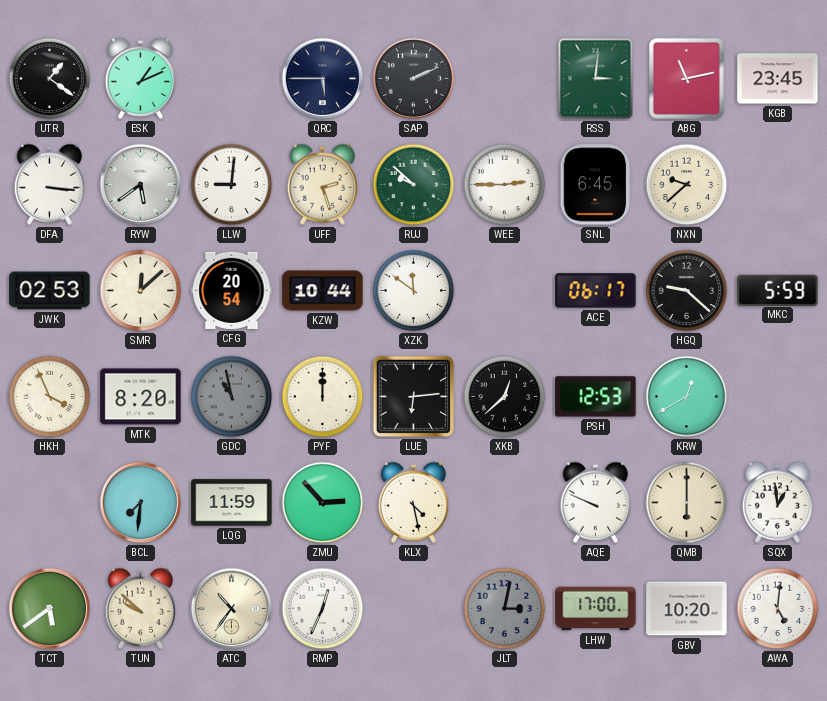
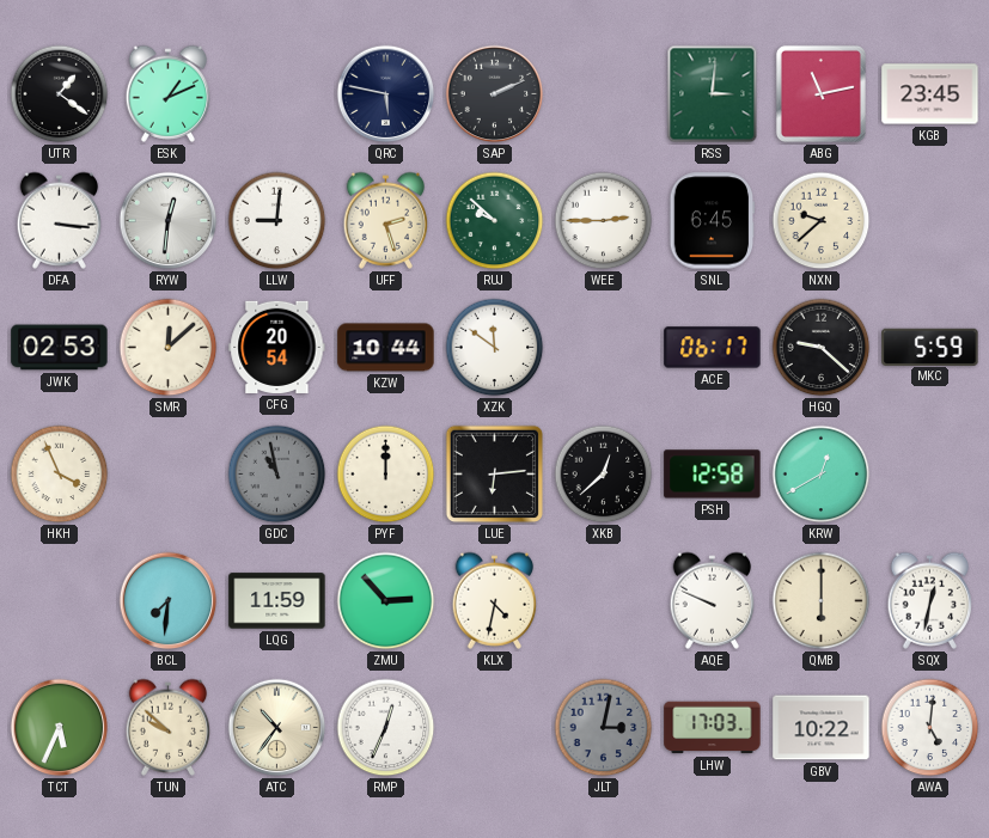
QRC: 5:45 -> 5:47 (386, 94)
RYW: 5:39 -> 12:31 (169, 221)
MTK: 8:20 -> none (141, 397)
PSH: 12:53 -> 12:58 (713, 475)
KLX: 4:28 -> 4:32 (495, 600)
SQX: 12:59 -> 12:32 (930, 600)
TCT: 5:39 -> 5:34 (60, 728)
LHW: 17:00 -> 17:03 (713, 728)
GBV: 10:20 -> 10:22 (822, 728)
